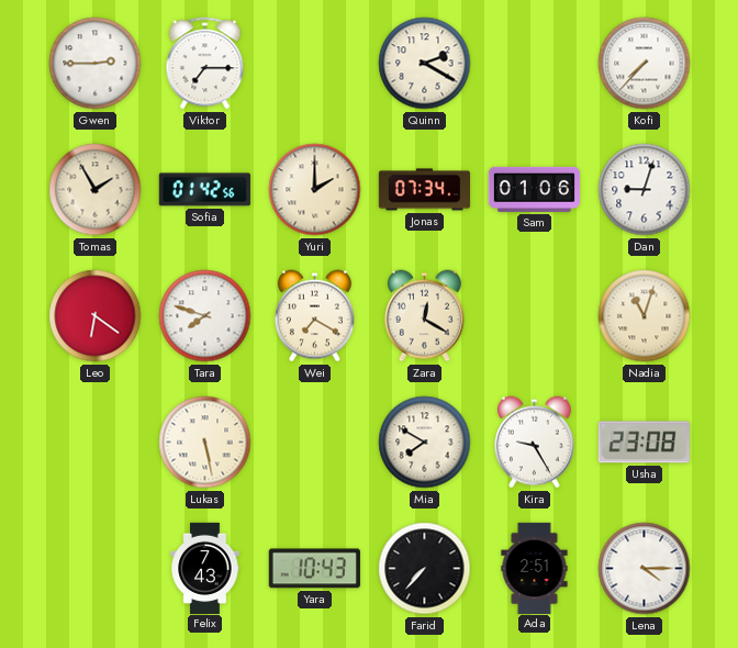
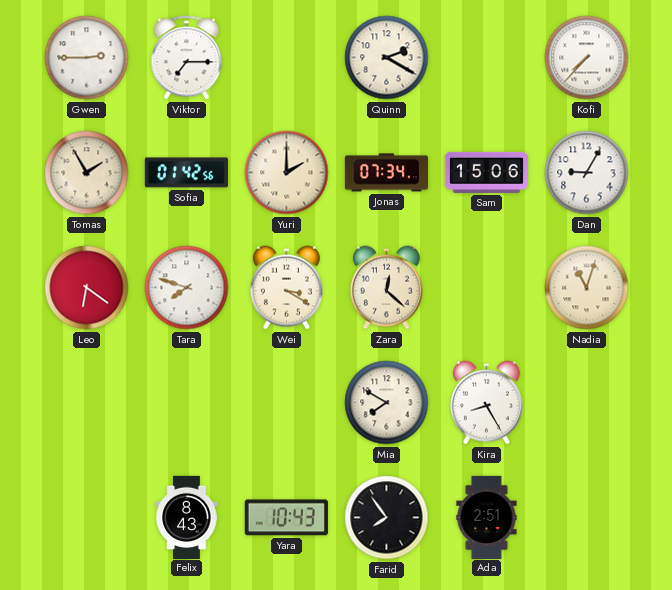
Sam: 01:06 -> 15:06 (486, 172)
Dan: 9:03 -> 9:05 (587, 173)
Wei: 7:20 -> 3:20 (286, 288)
Zara: 12:20 -> 12:22 (386, 288)
Lukas: 5:28 -> none (205, 443)
Kira: 9:25 -> 8:25 (486, 403)
Usha: 23:08 -> none (644, 443)
Felix: 7:43 -> 8:43 (187, 517)
Farid: 7:37 -> 7:54 (387, 518)
Lena: 4:15 -> none (645, 569)
